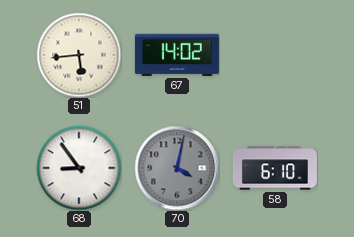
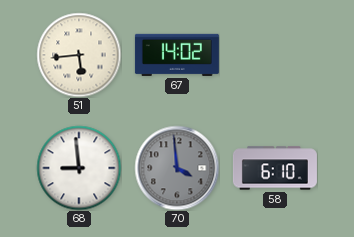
68: 8:54 -> 8:59 (79, 168)
70: 4:02 -> 3:59 (177, 168)
